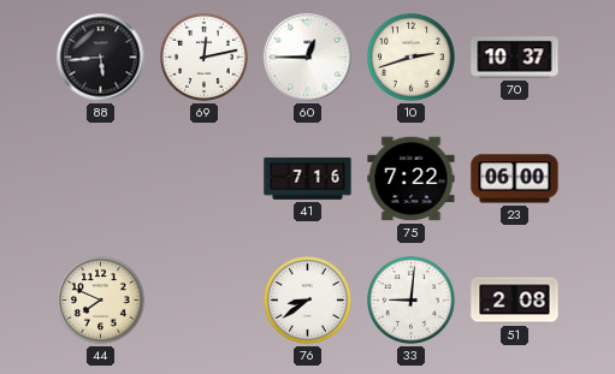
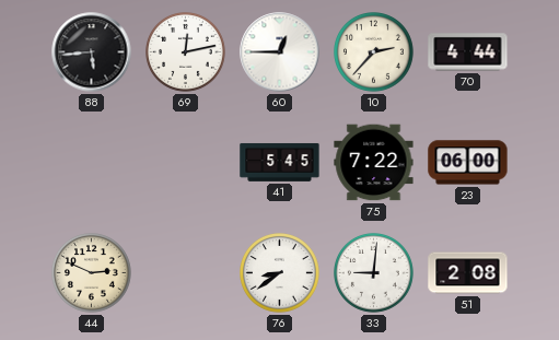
10: 2:42 -> 2:37 (374, 52)
70: 10:37 -> 4:44 (468, 52)
41: 7:16 -> 5:45 (280, 163)
44: 7:49 -> 2:49 (92, 273)
